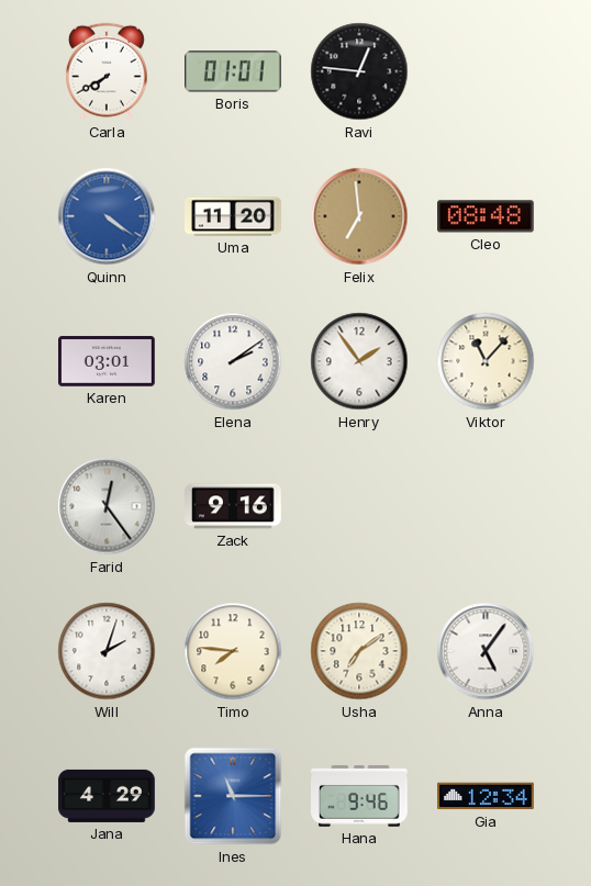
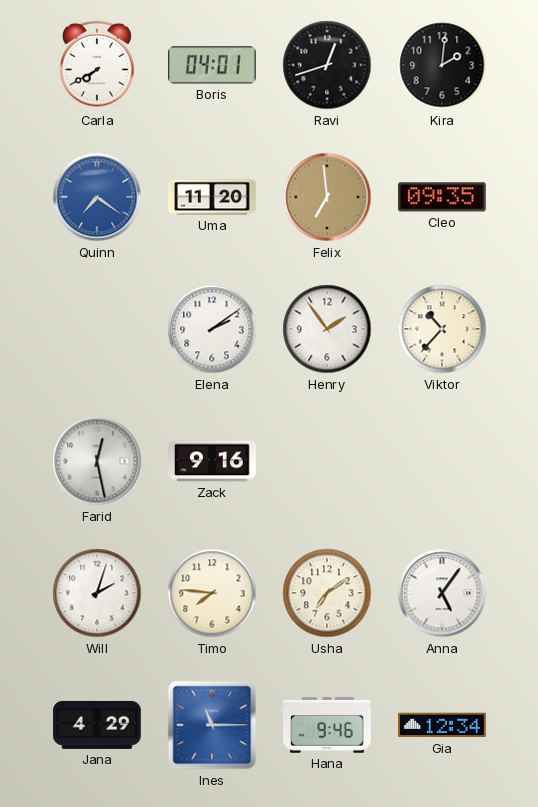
Boris: 01:01 -> 04:01 (213, 65)
Ravi: 12:46 -> 12:42 (327, 65)
Kira: none -> 2:01 (442, 65)
Quinn: 4:21 -> 7:21 (97, 197)
Cleo: 08:48 -> 09:35 (443, 197)
Karen: 03:01 -> none (107, 361)
Viktor: 11:07 -> 10:37 (442, 329)
Farid: 12:24 -> 12:28 (97, 461)
